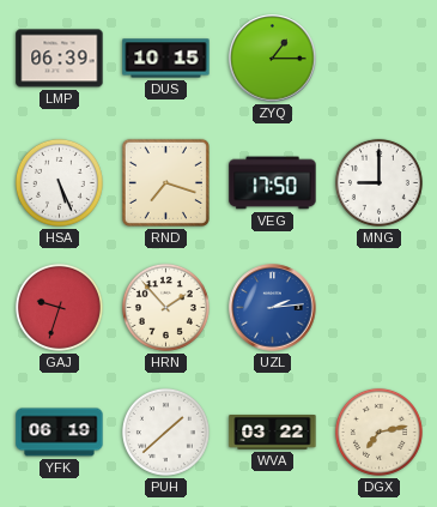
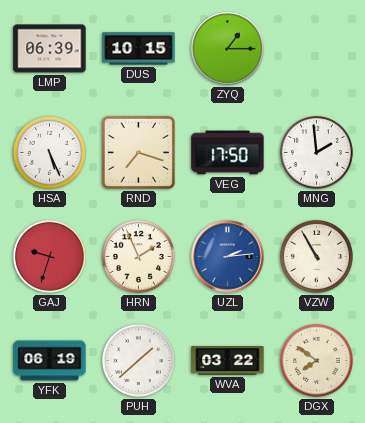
MNG: 9:00 -> 1:59 (316, 152)
HRN: 1:53 -> 1:56 (138, 256)
VZW: none -> 10:55 (316, 256)
DGX: 7:13 -> 7:51 (316, 360)
